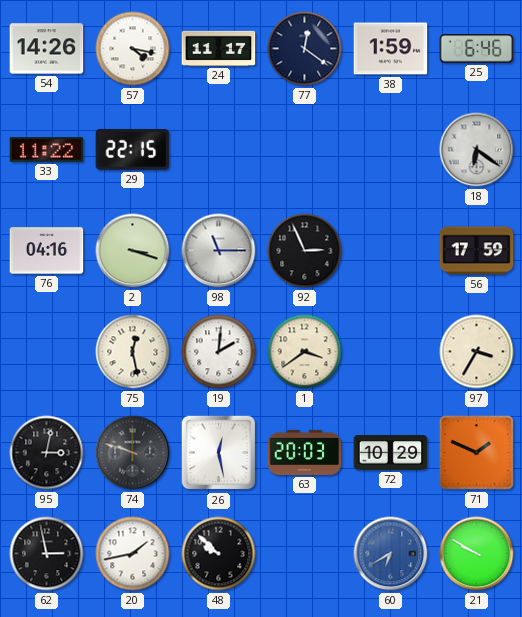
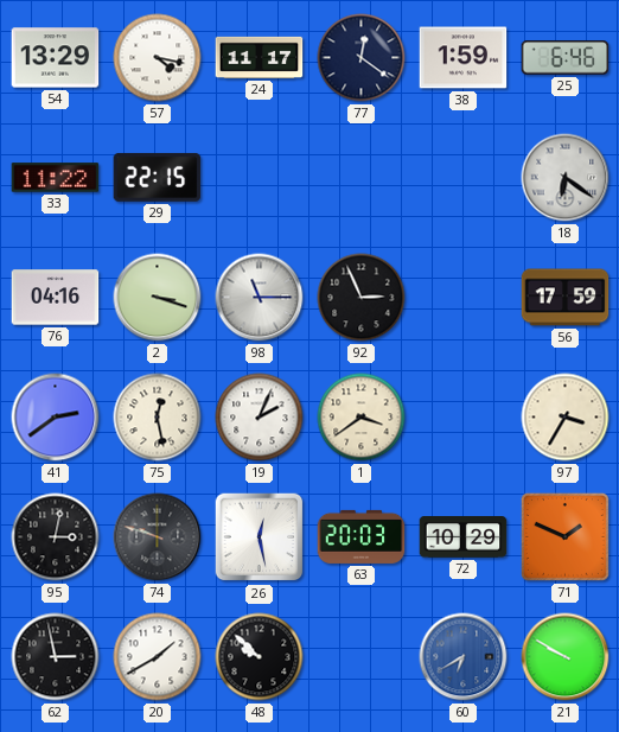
54: 14:26 -> 13:29 (56, 58)
41: none -> 2:39 (56, 418)
19: 2:01 -> 2:04 (260, 418)
20: 1:43 -> 1:40 (158, 657)
